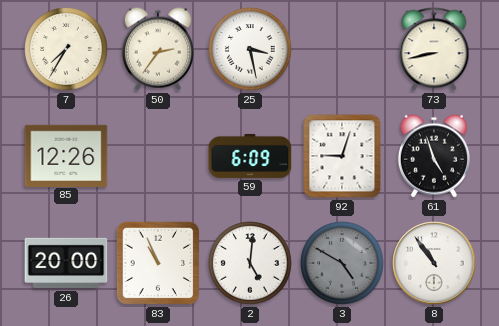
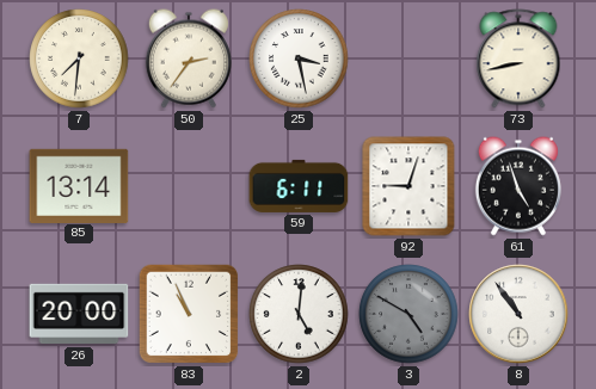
7: 7:35 -> 7:31 (79, 58)
85: 12:26 -> 13:14 (79, 185)
59: 6:09 -> 6:11 (299, 186)
